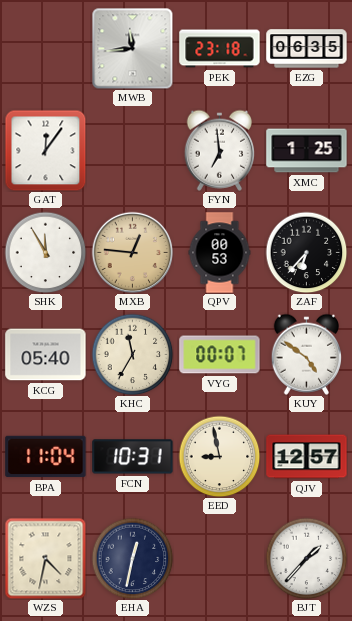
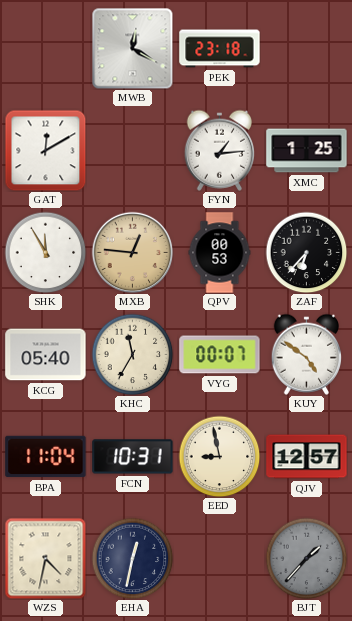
MWB: 11:44 -> 12:20 (132, 48)
EZG: 06:35 -> none (307, 49)
GAT: 12:06 -> 12:10 (45, 150)
FYN: 6:59 -> 1:14 (220, 150)
BJT dial: white -> grey (306, 558)
